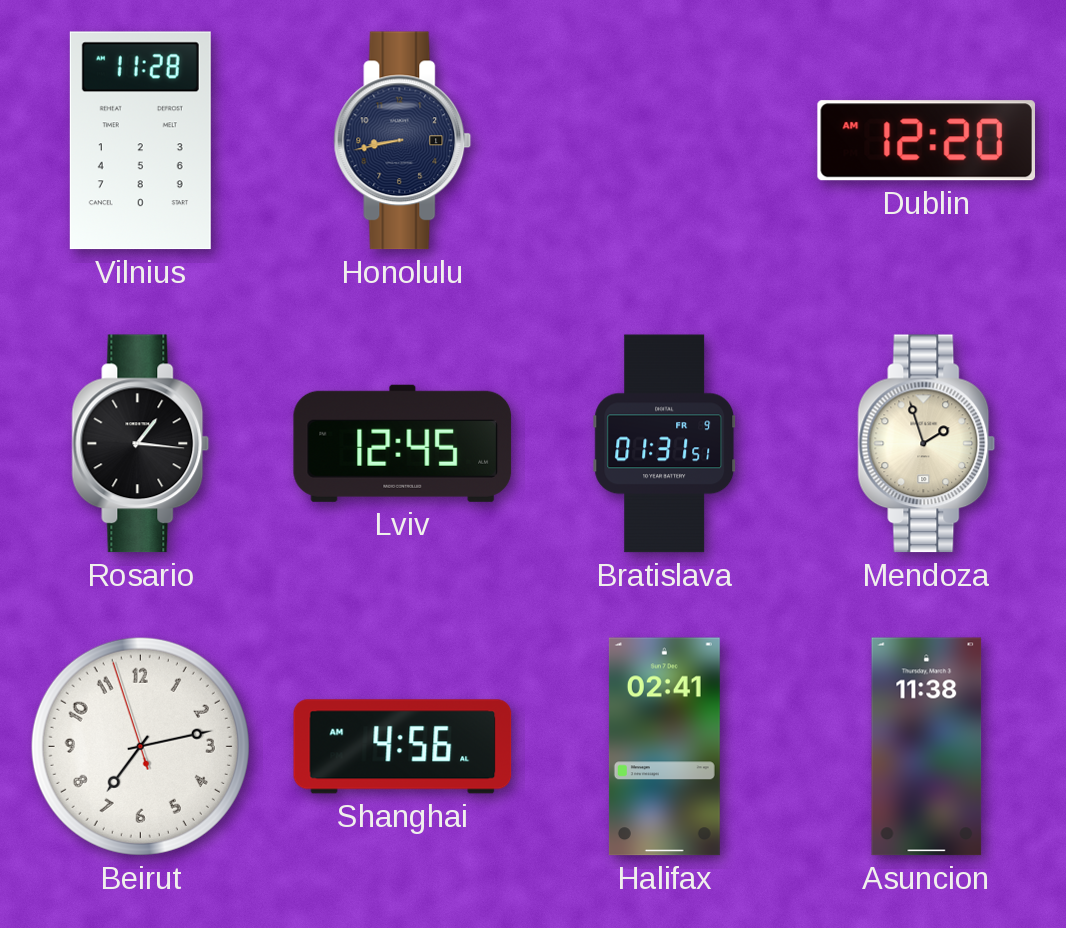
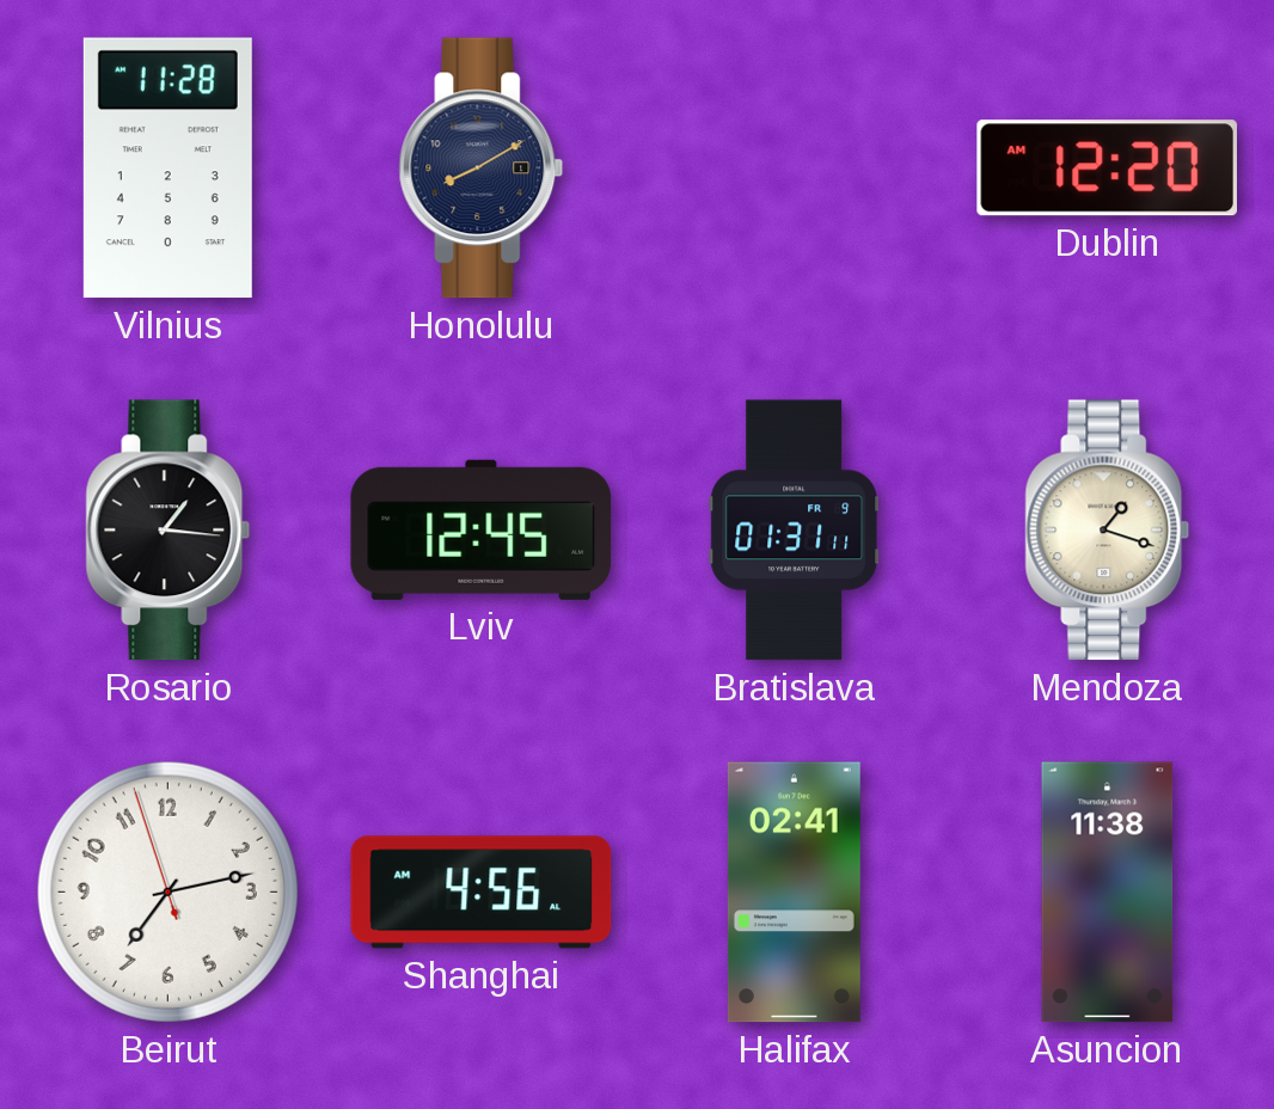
Honolulu: 8:43 -> 8:10 (482, 169)
Bratislava: 01:31:51 -> 01:31:11 (795, 531)
Mendoza: 1:57 -> 1:18 (1108, 531)
